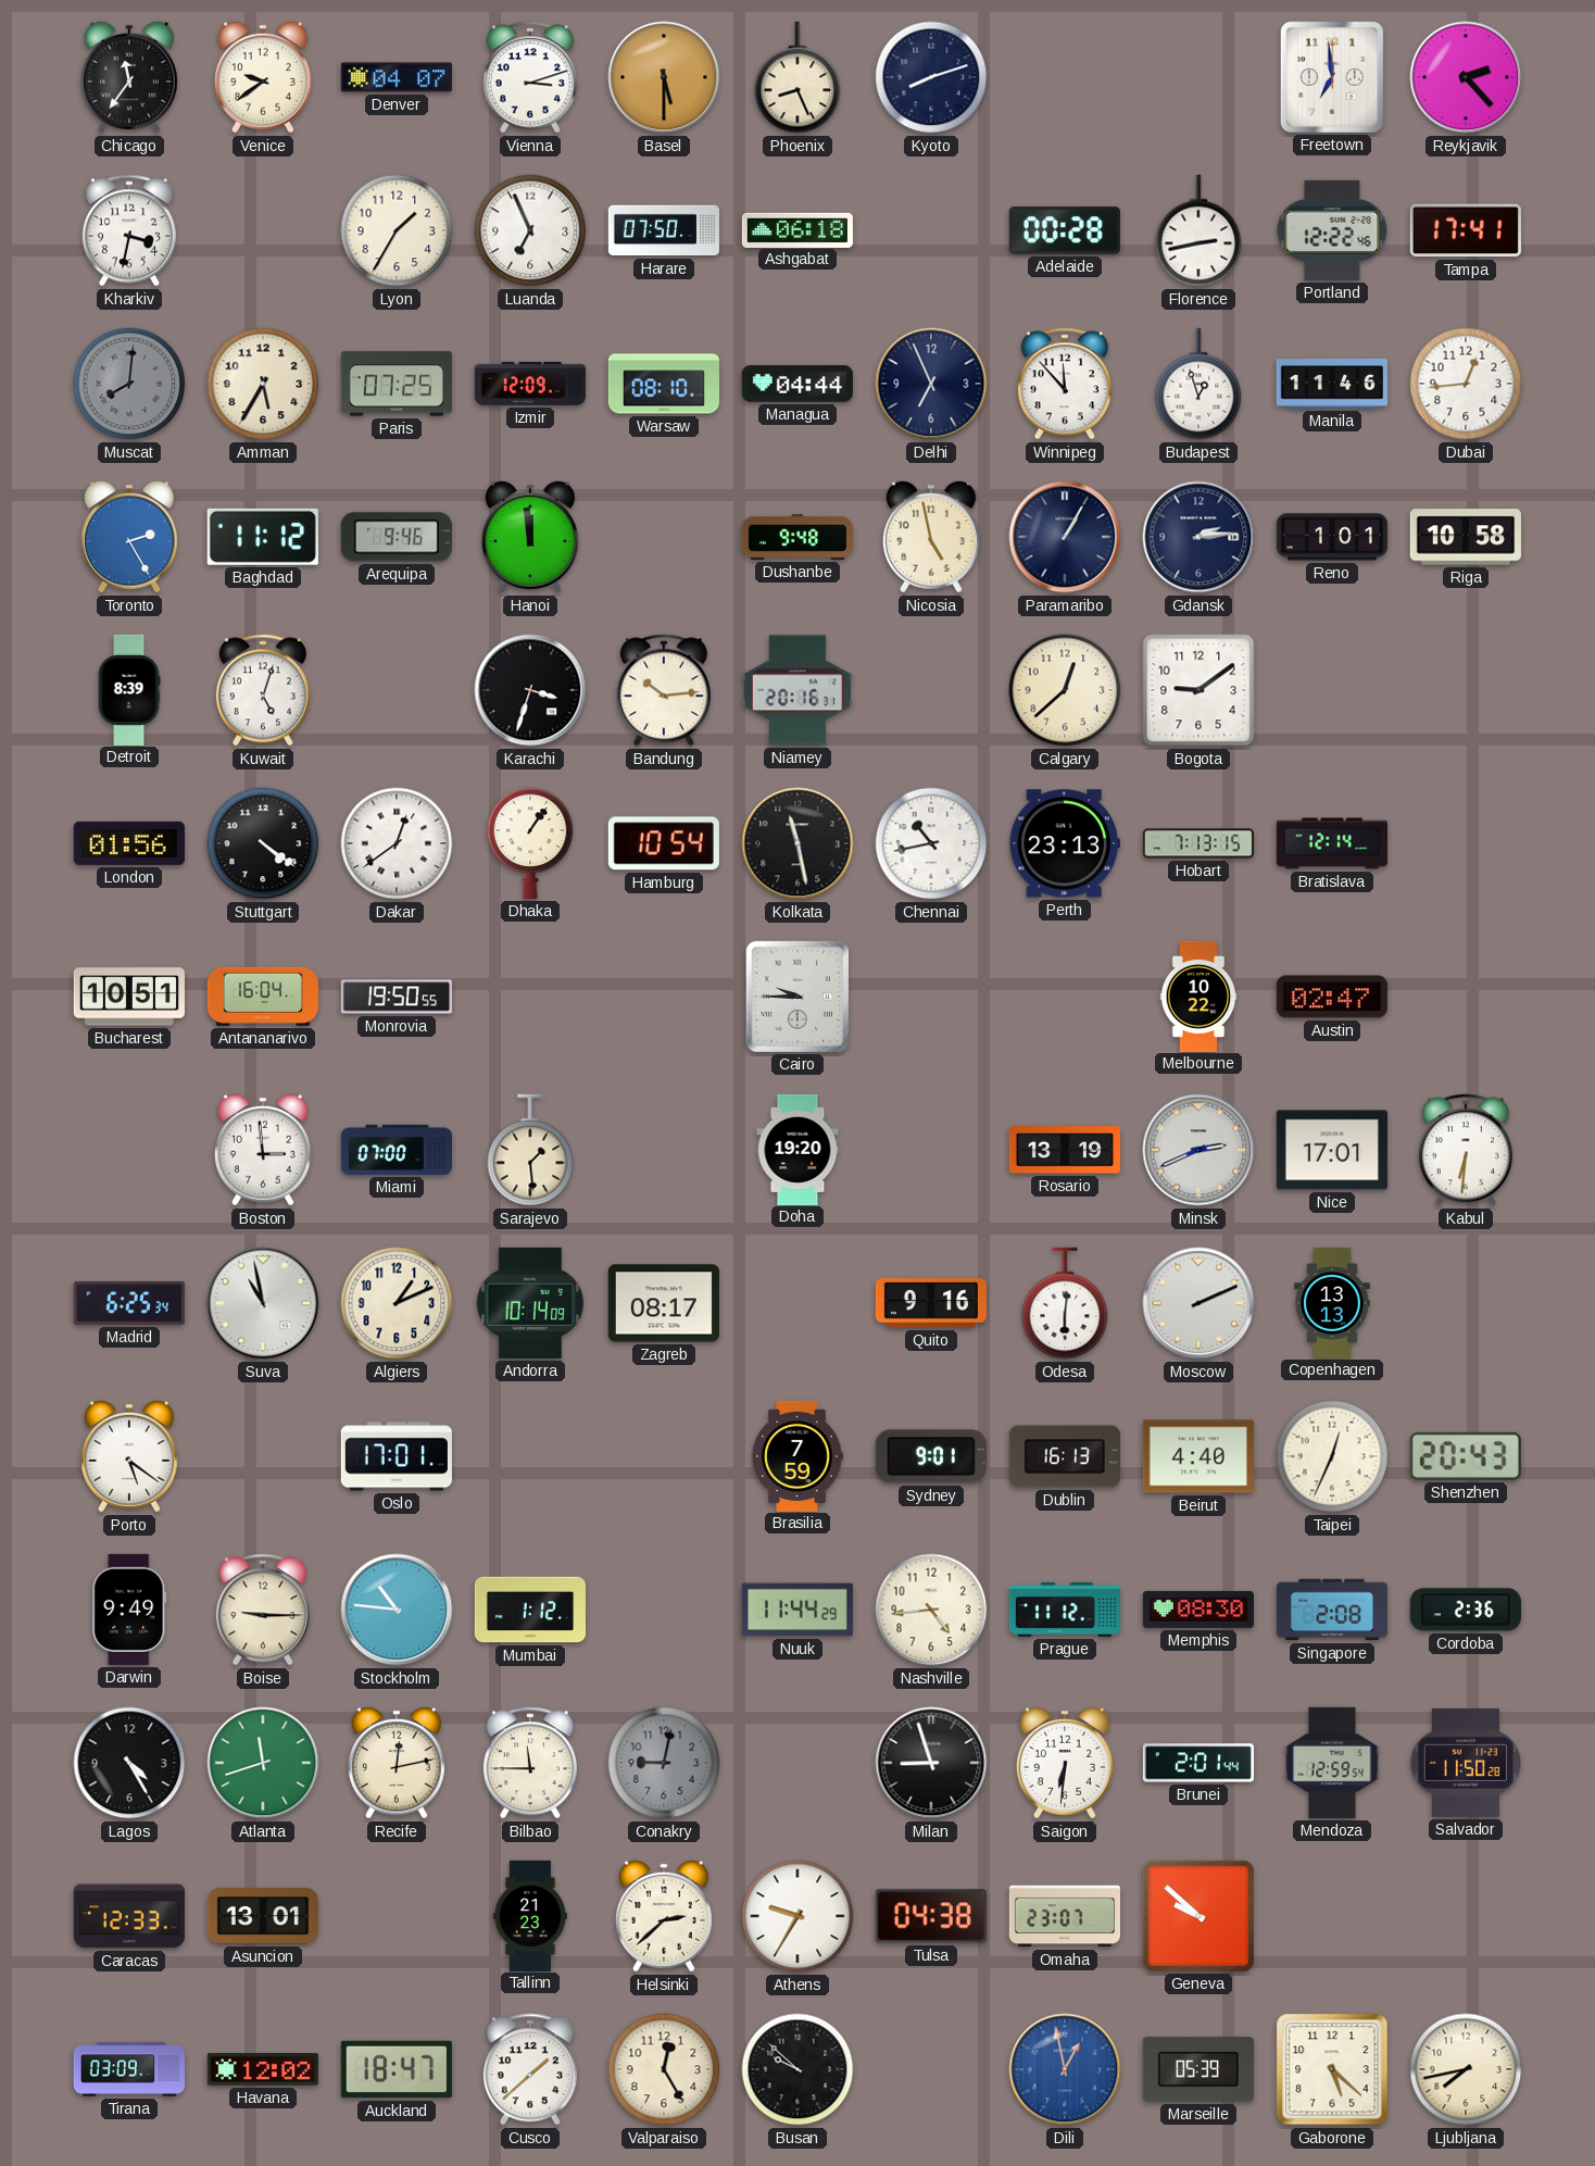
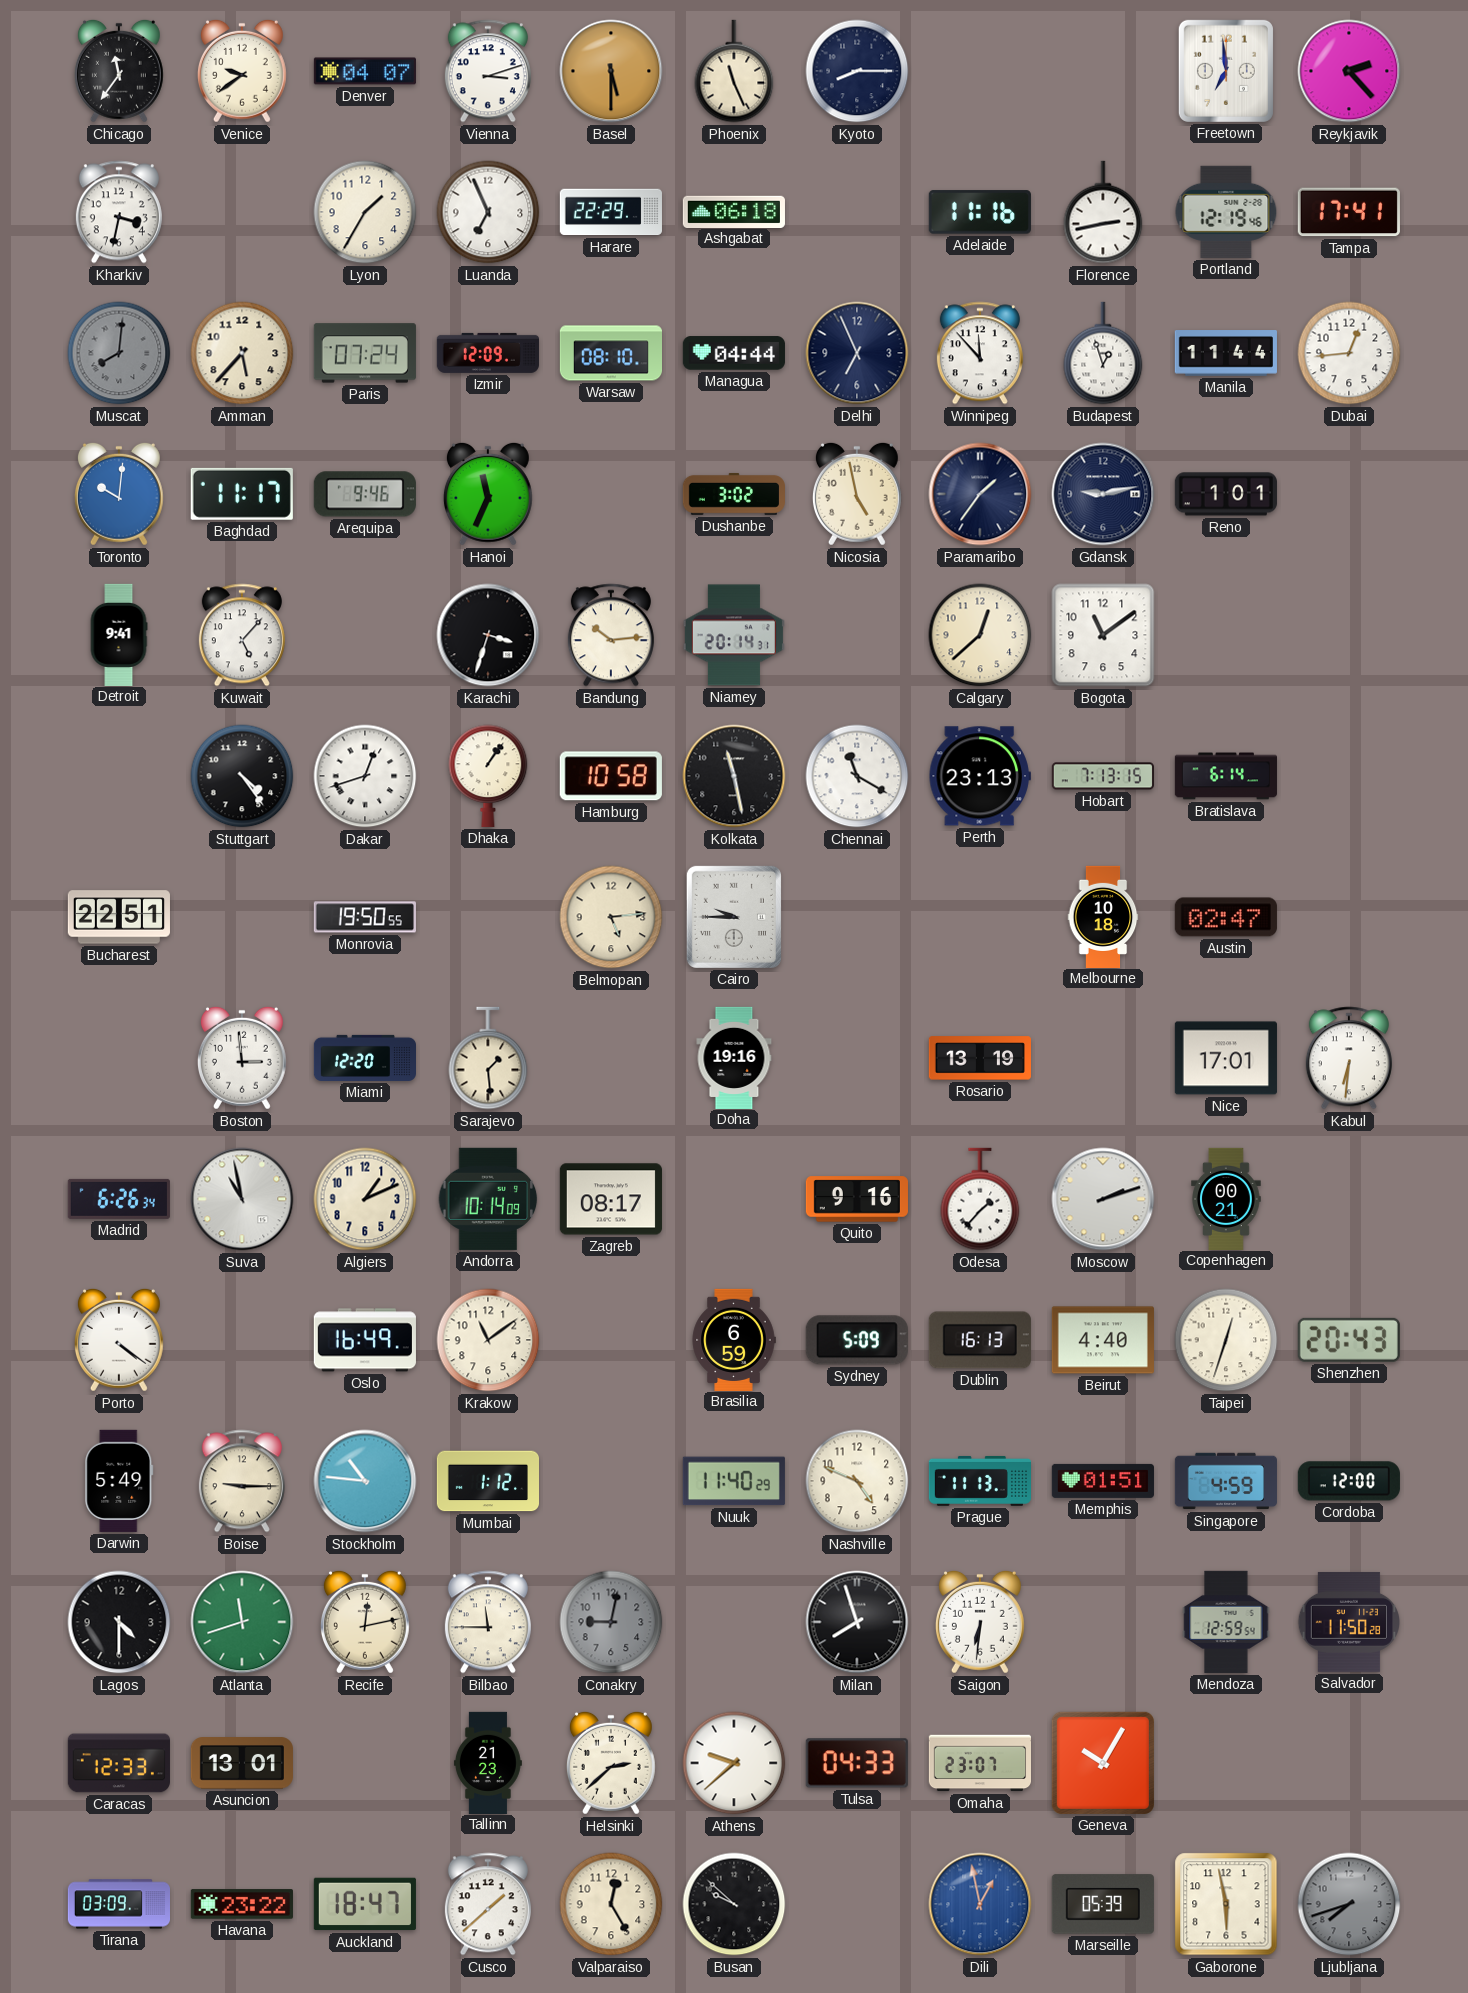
Phoenix: 8:26 -> 11:26 (734, 71)
Kyoto: 8:12 -> 8:15 (857, 71)
Harare: 07:50 -> 22:29 (611, 212)
Adelaide: 00:28 -> 11:16 (980, 212)
Portland: 12:22 -> 12:19 (1226, 212)
Amman: 5:35 -> 5:37 (242, 353)
Paris: 07:25 -> 07:24 (365, 353)
Manila: 11:46 -> 11:44 (1226, 353)
Toronto: 2:25 -> 10:01 (119, 494)
Baghdad: 11:12 -> 11:17 (242, 494)
Hanoi: 11:59 -> 11:34 (488, 494)
Dushanbe: 9:48 -> 3:02 (734, 494)
Paramaribo: 1:05 -> 1:36 (980, 494)
Gdansk: 2:14 -> 9:13 (1103, 494)
Riga: 10:58 -> none (1466, 537)
Detroit: 8:39 -> 9:41 (119, 634)
Kuwait: 5:03 -> 5:07 (242, 635)
Niamey: 20:16 -> 20:14 (734, 635)
Bogota: 9:09 -> 11:09 (1103, 635)
London: 01:56 -> none (129, 843)
Stuttgart: 4:21 -> 4:24 (242, 776)
Dakar: 12:39 -> 12:42 (365, 776)
Hamburg: 10:54 -> 10:58 (611, 776)
Chennai: 10:43 -> 11:20 (857, 776)
Bratislava: 12:14 -> 6:14 (1226, 776)
Bucharest: 10:51 -> 22:51 (119, 917)
Antananarivo: 16:04 -> none (263, 997)
Belmopan: none -> 5:14 (611, 917)
Melbourne: 10:22 -> 10:18 (1103, 916)
Miami: 07:00 -> 12:20 (364, 1058)
Doha: 19:20 -> 19:16 (734, 1057)
Minsk: 2:41 -> none (1198, 1150)
Madrid: 6:25 -> 6:26 (119, 1199)
Odesa: 6:01 -> 1:37 (980, 1199)
Moscow: 2:11 -> 2:12 (1103, 1199)
Copenhagen: 13:13 -> 00:21 (1226, 1198)
Porto: 5:21 -> 4:21 (119, 1340)
Oslo: 17:01 -> 16:49 (365, 1340)
Krakow: none -> 11:09 (488, 1340)
Brasilia: 7:59 -> 6:59 (734, 1339)
Sydney: 9:01 -> 5:09 (857, 1340)
Taipei: 12:34 -> 12:33 (1226, 1340)
Darwin: 9:49 -> 5:49 (119, 1481)
Nuuk: 11:44 -> 11:40 (734, 1481)
Nashville: 4:44 -> 4:49 (857, 1481)
Prague: 11:12 -> 11:13 (979, 1481)
Memphis: 08:30 -> 01:51 (1103, 1481)
Singapore: 2:08 -> 4:59 (1226, 1481)
Cordoba: 2:36 -> 12:00 (1349, 1481)
Lagos: 4:25 -> 4:30 (119, 1622)
Milan: 8:57 -> 7:57 (857, 1622)
Brunei: 2:01 -> none (1198, 1763)
Athens: 9:35 -> 9:38 (734, 1763)
Tulsa: 04:38 -> 04:33 (857, 1763)
Geneva: 9:52 -> 10:05 (1103, 1763)
Havana: 12:02 -> 23:22 (242, 1904)
Gaborone: 5:22 -> 5:58 (1226, 1904)
Ljubljana: 7:43 -> 7:42 (1349, 1904)
Ljubljana dial: cream -> grey (1349, 1904)
